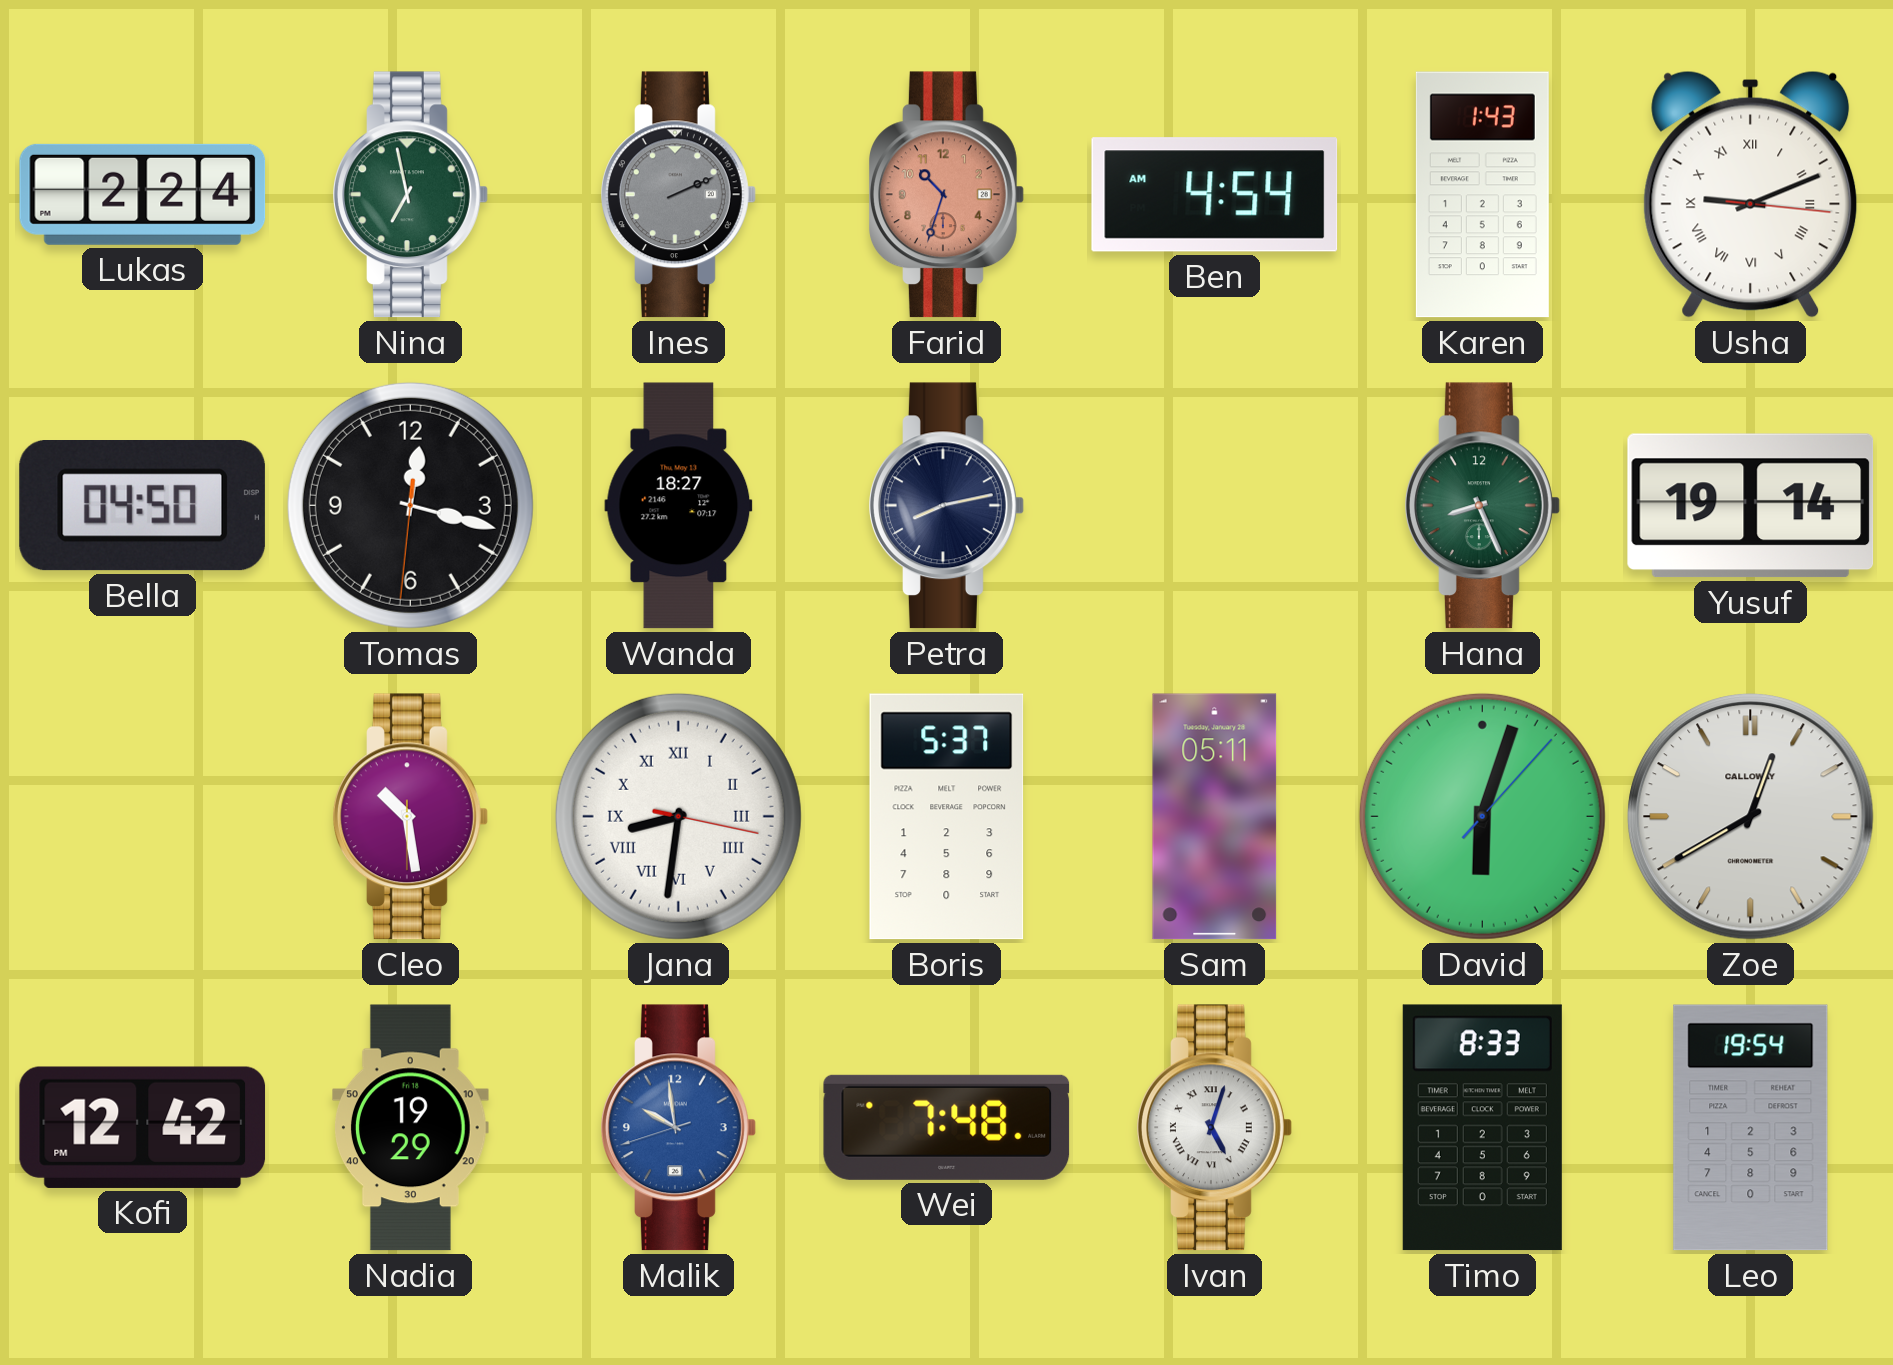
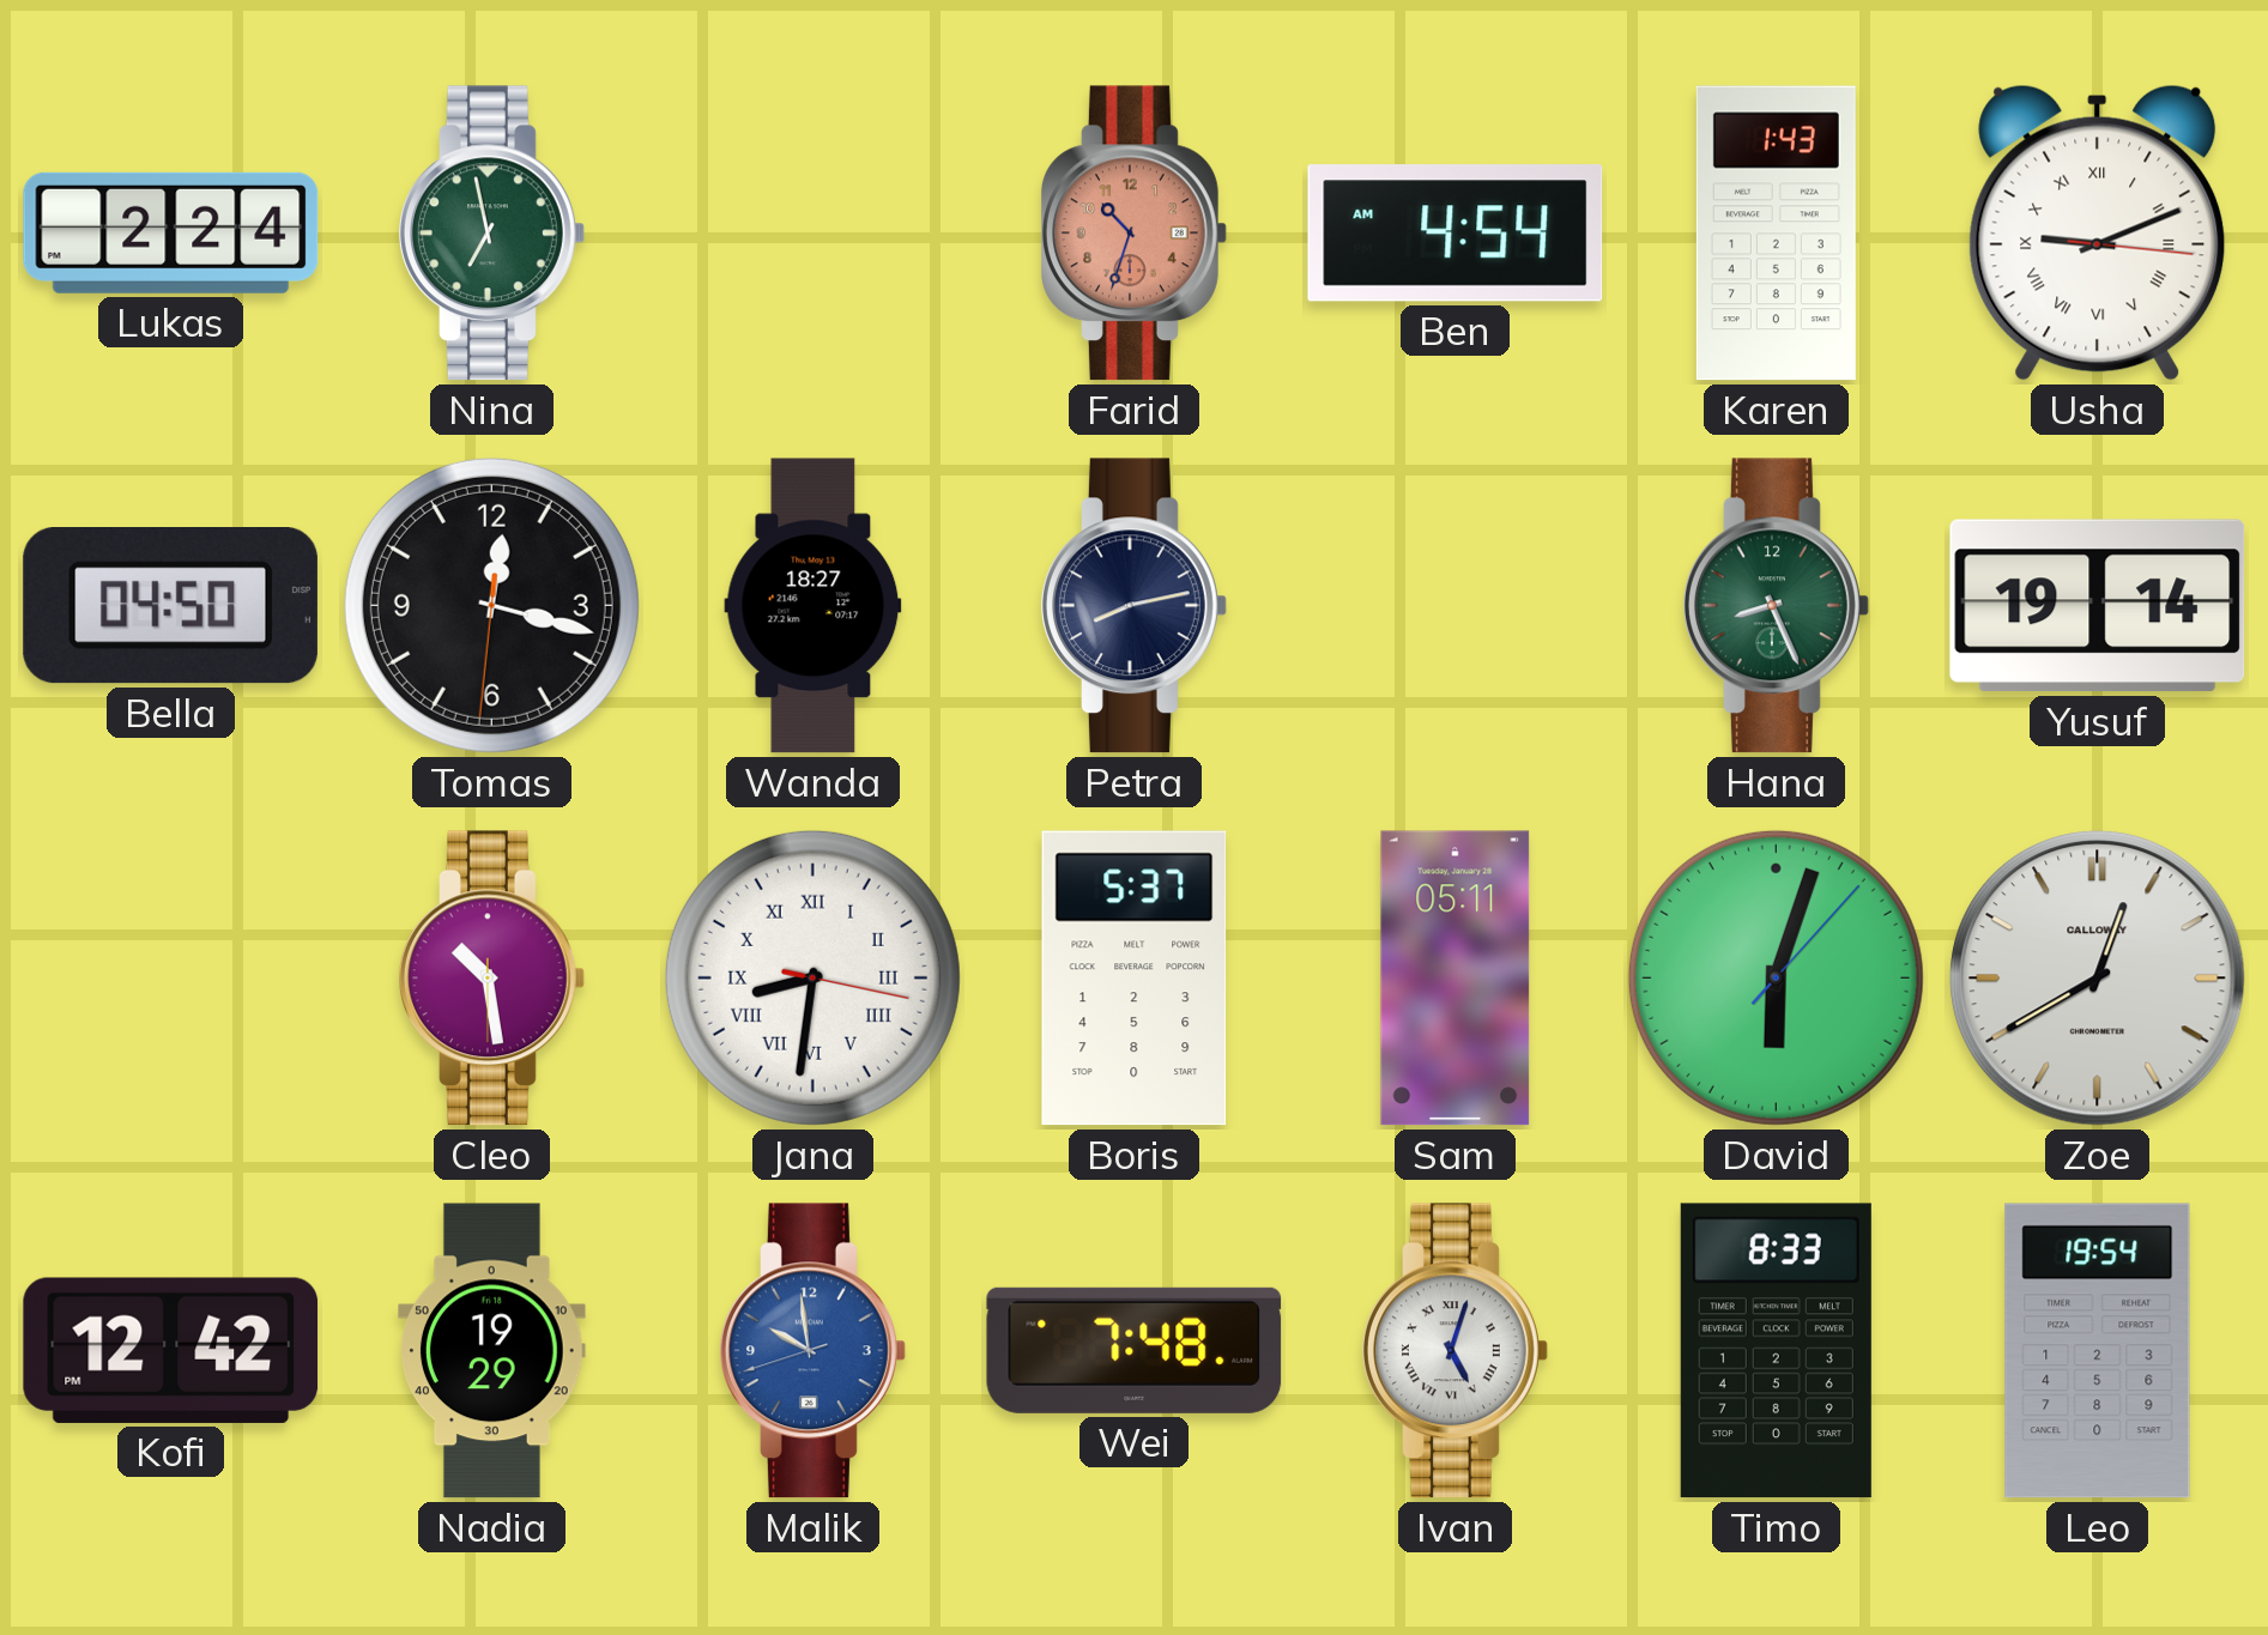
Ines: 2:11 -> none (679, 195)
